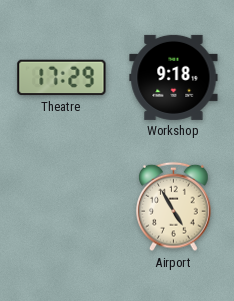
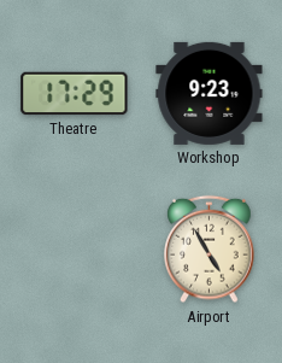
Workshop: 9:18 -> 9:23 (210, 93)
